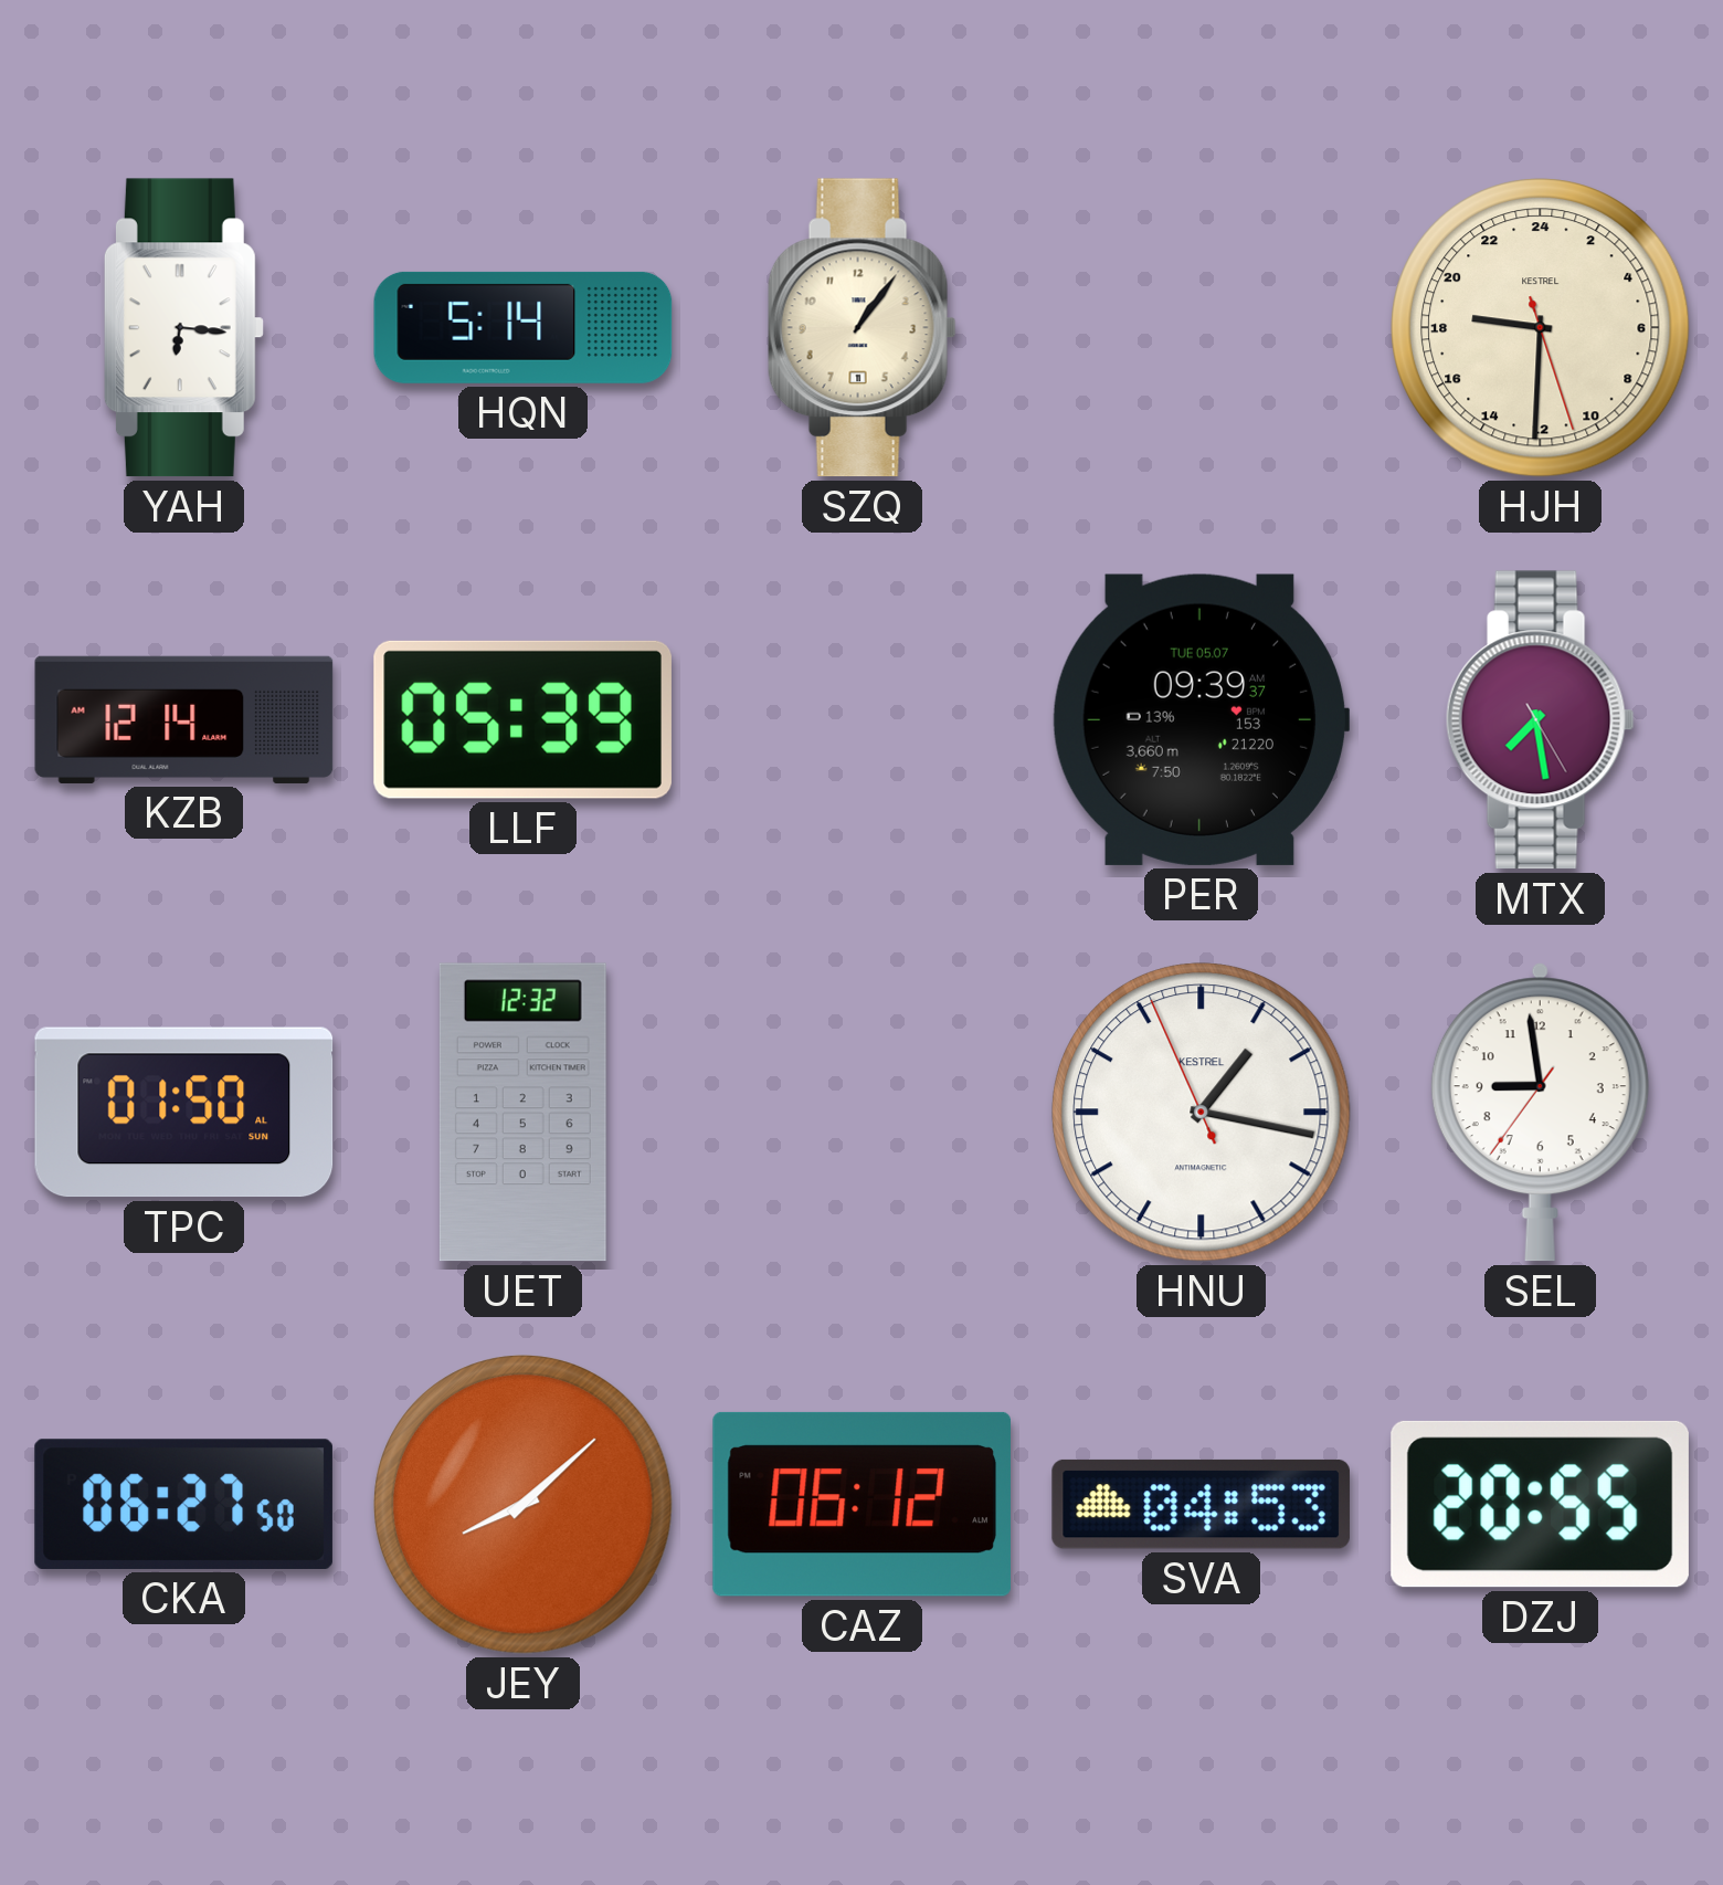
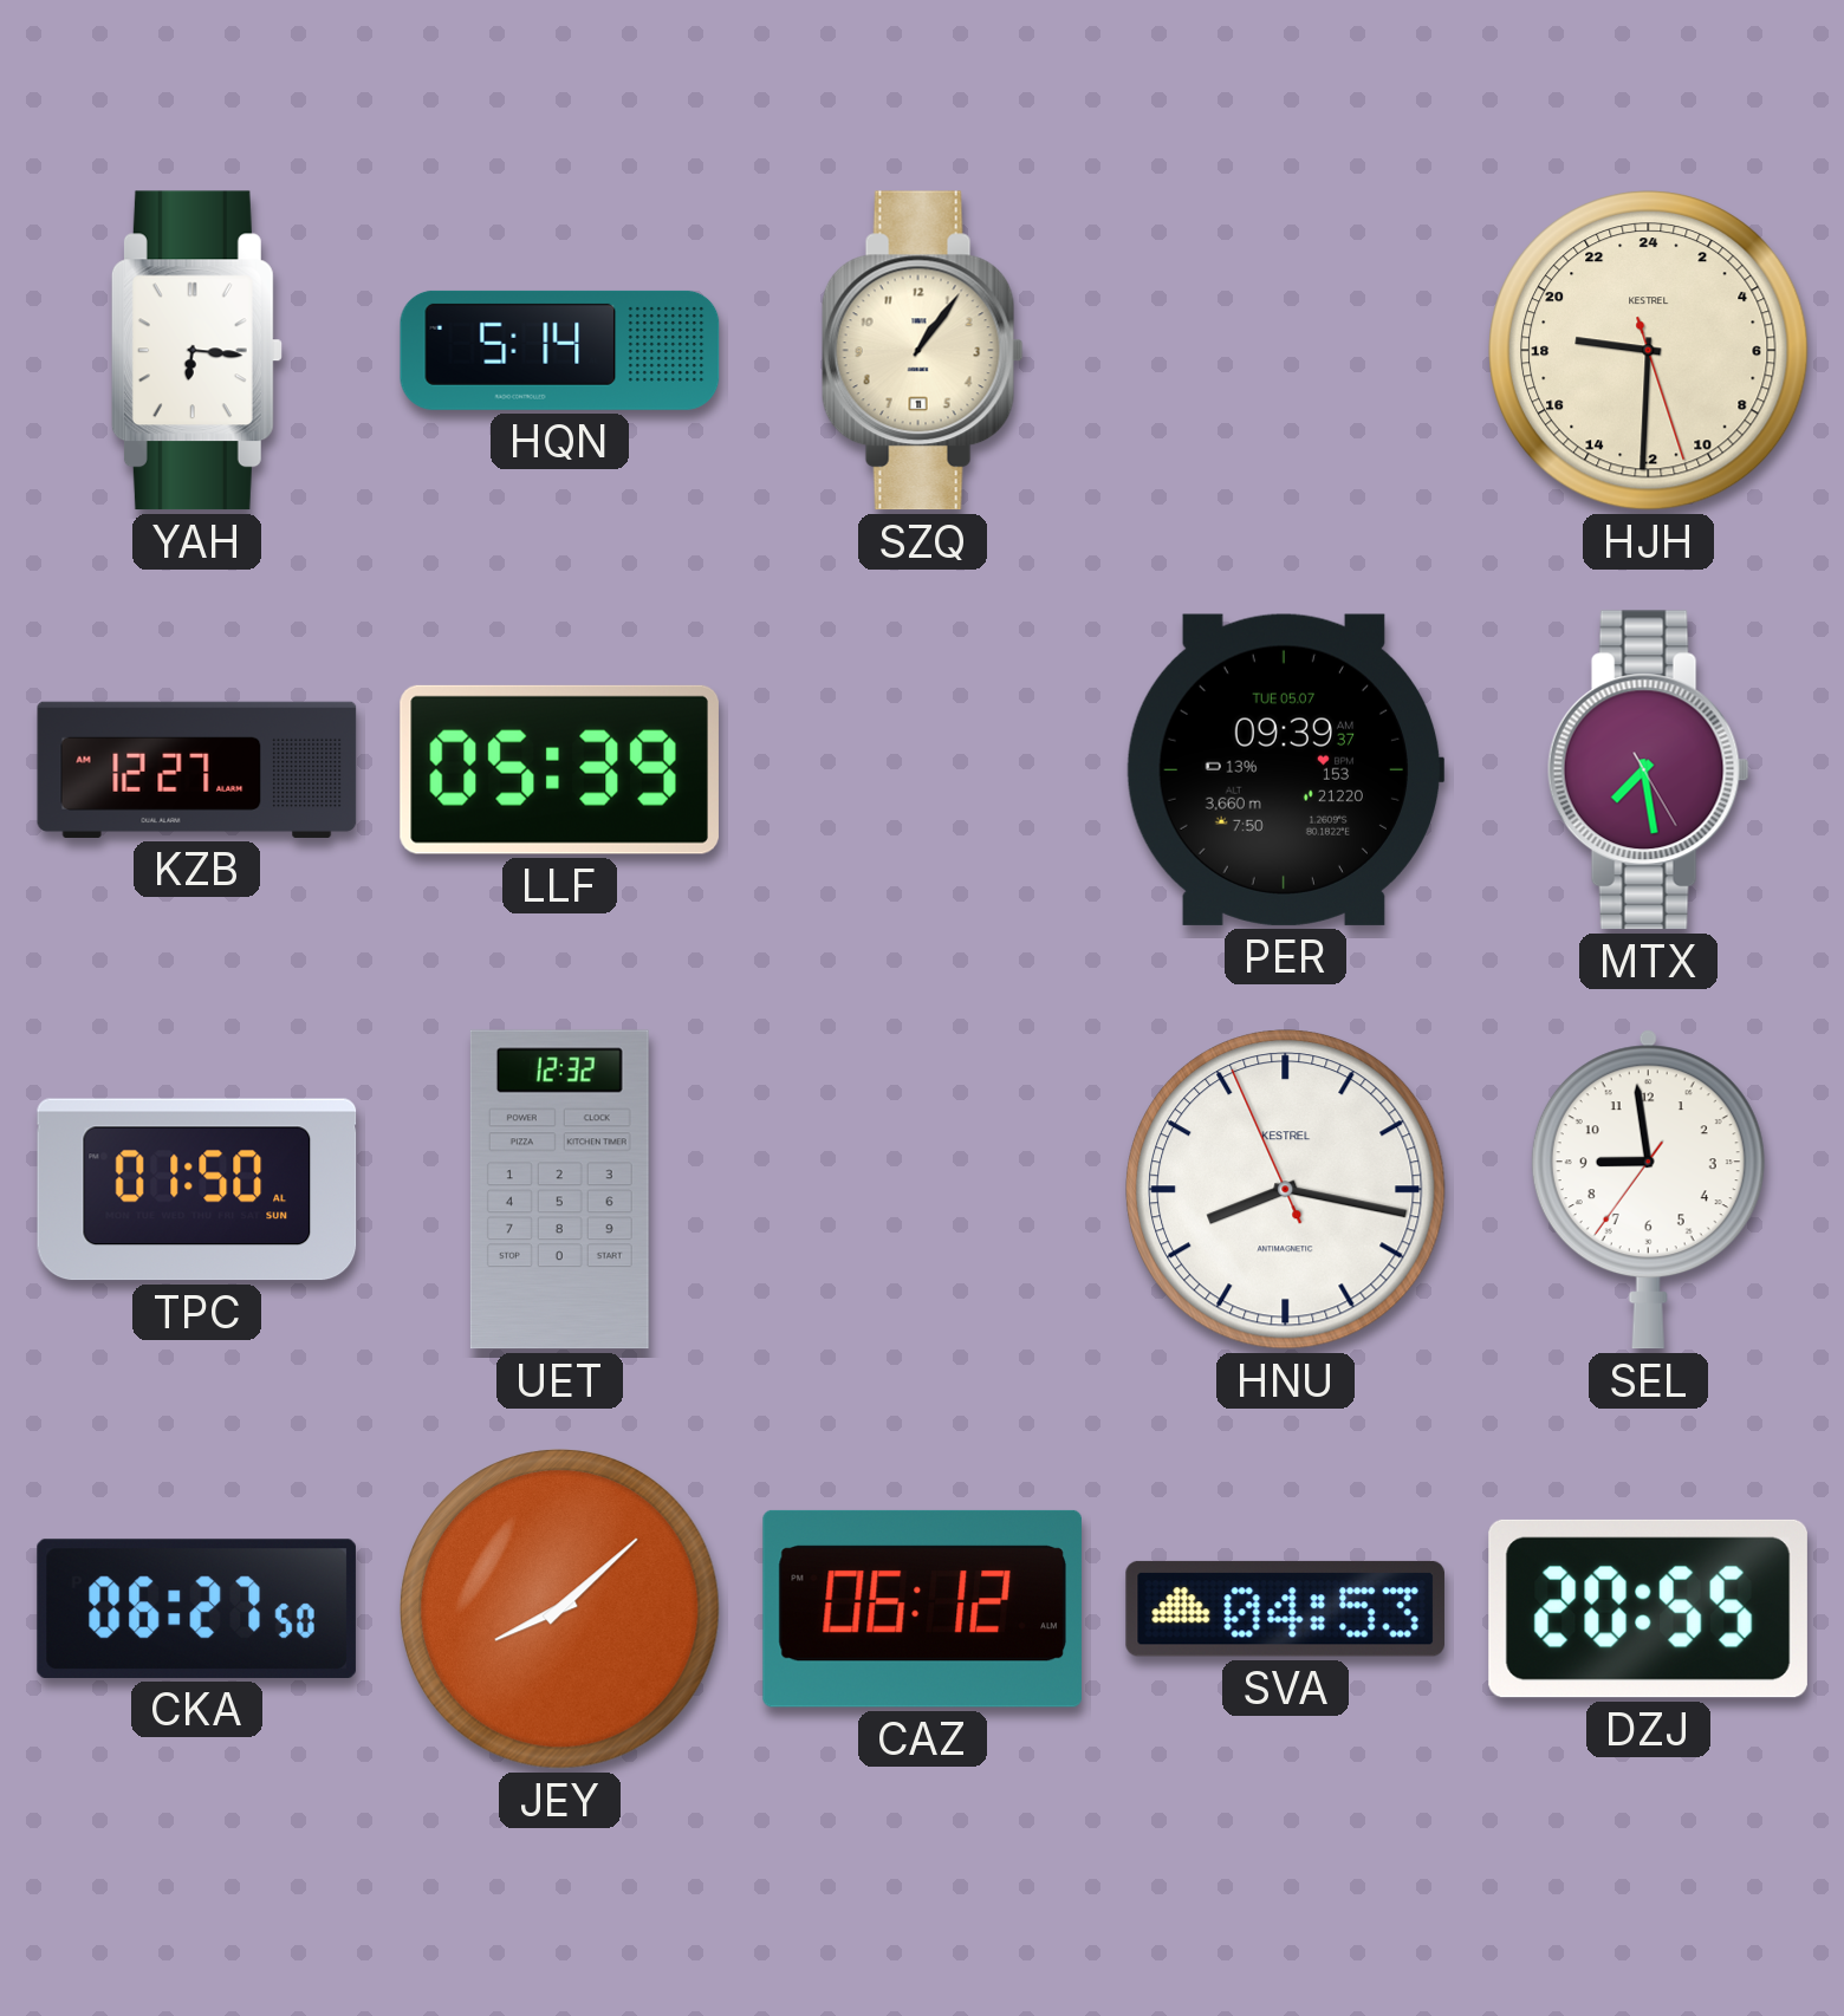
KZB: 12:14 -> 12:27 (197, 769)
HNU: 1:16 -> 8:16 (1286, 1190)
